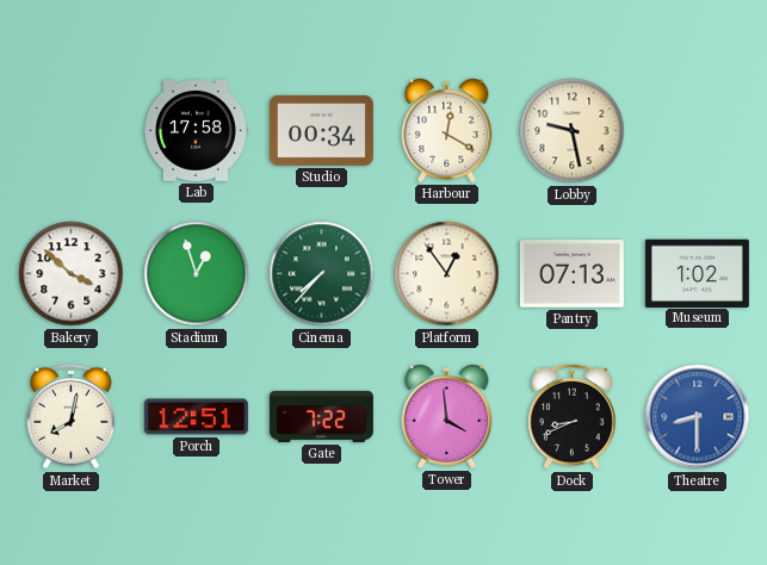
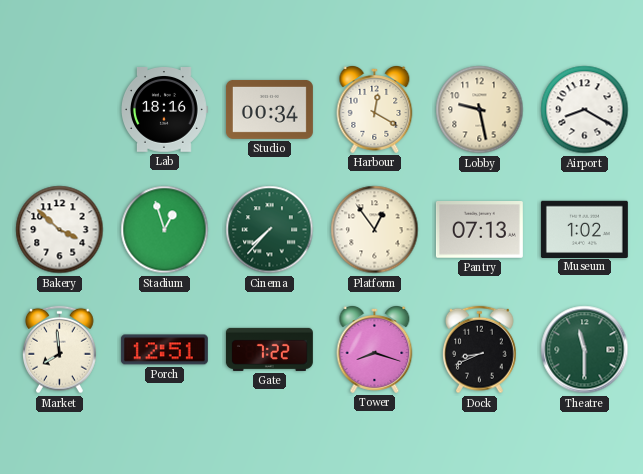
Lab: 17:58 -> 18:16 (165, 110)
Airport: none -> 8:20 (585, 110)
Market: 8:02 -> 7:59 (60, 350)
Tower: 3:59 -> 8:18 (375, 350)
Theatre: 8:30 -> 11:30 (585, 350)
Theatre dial: blue -> green (585, 350)
